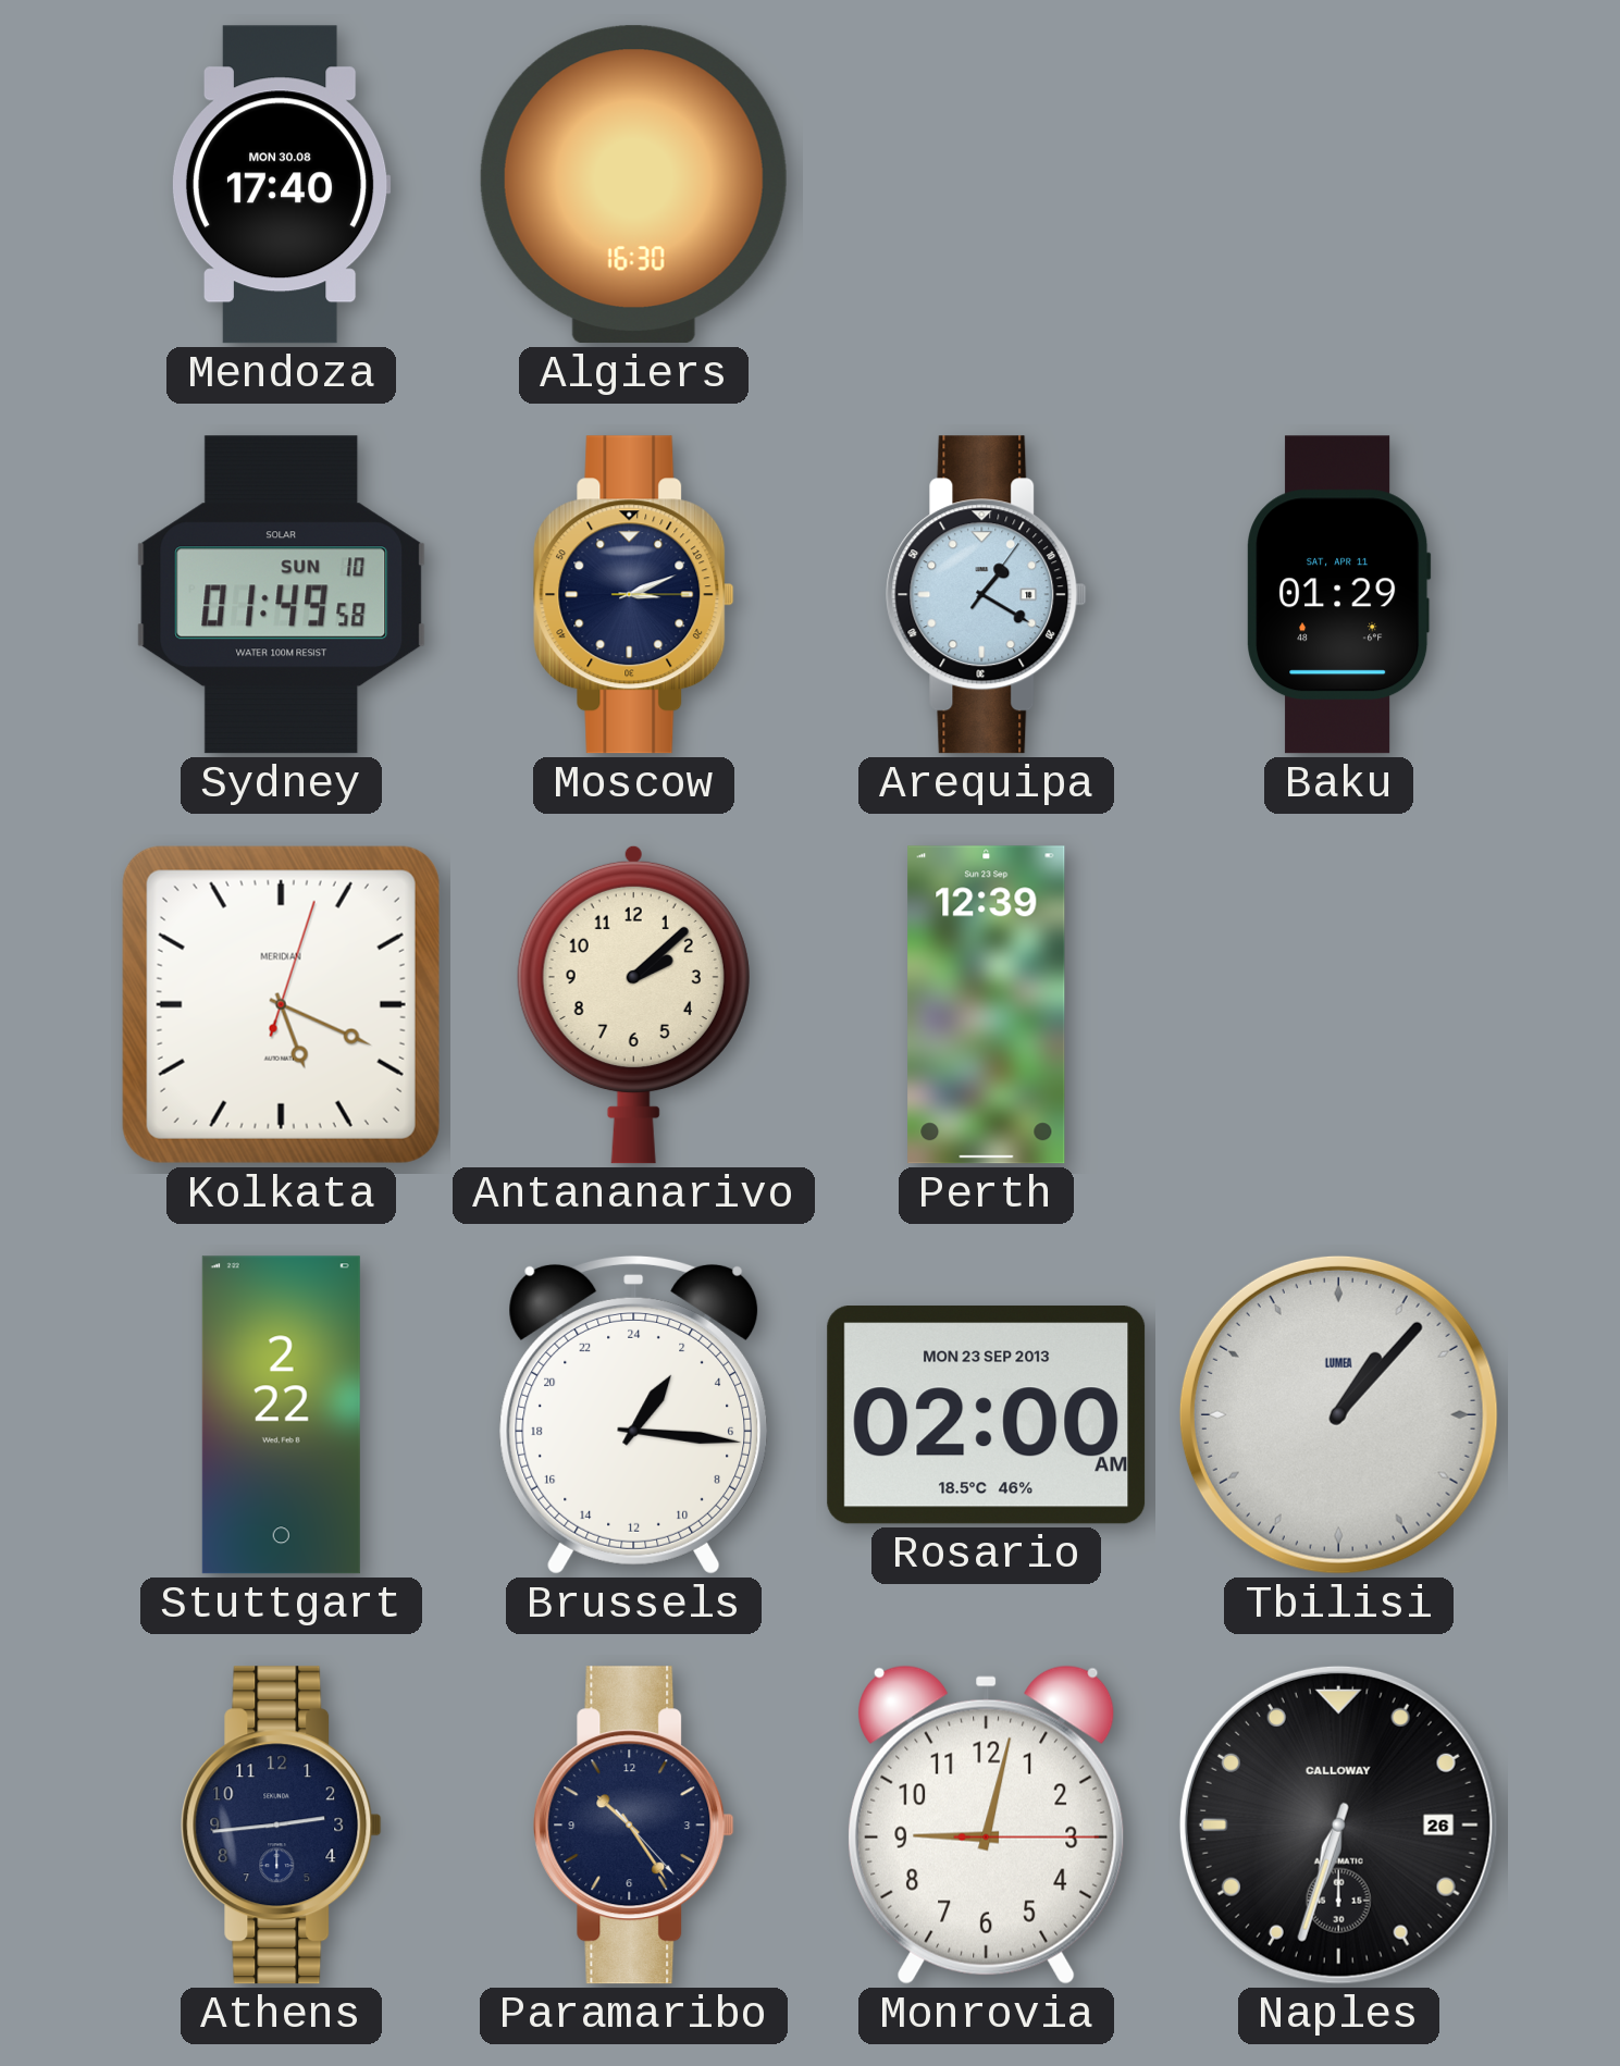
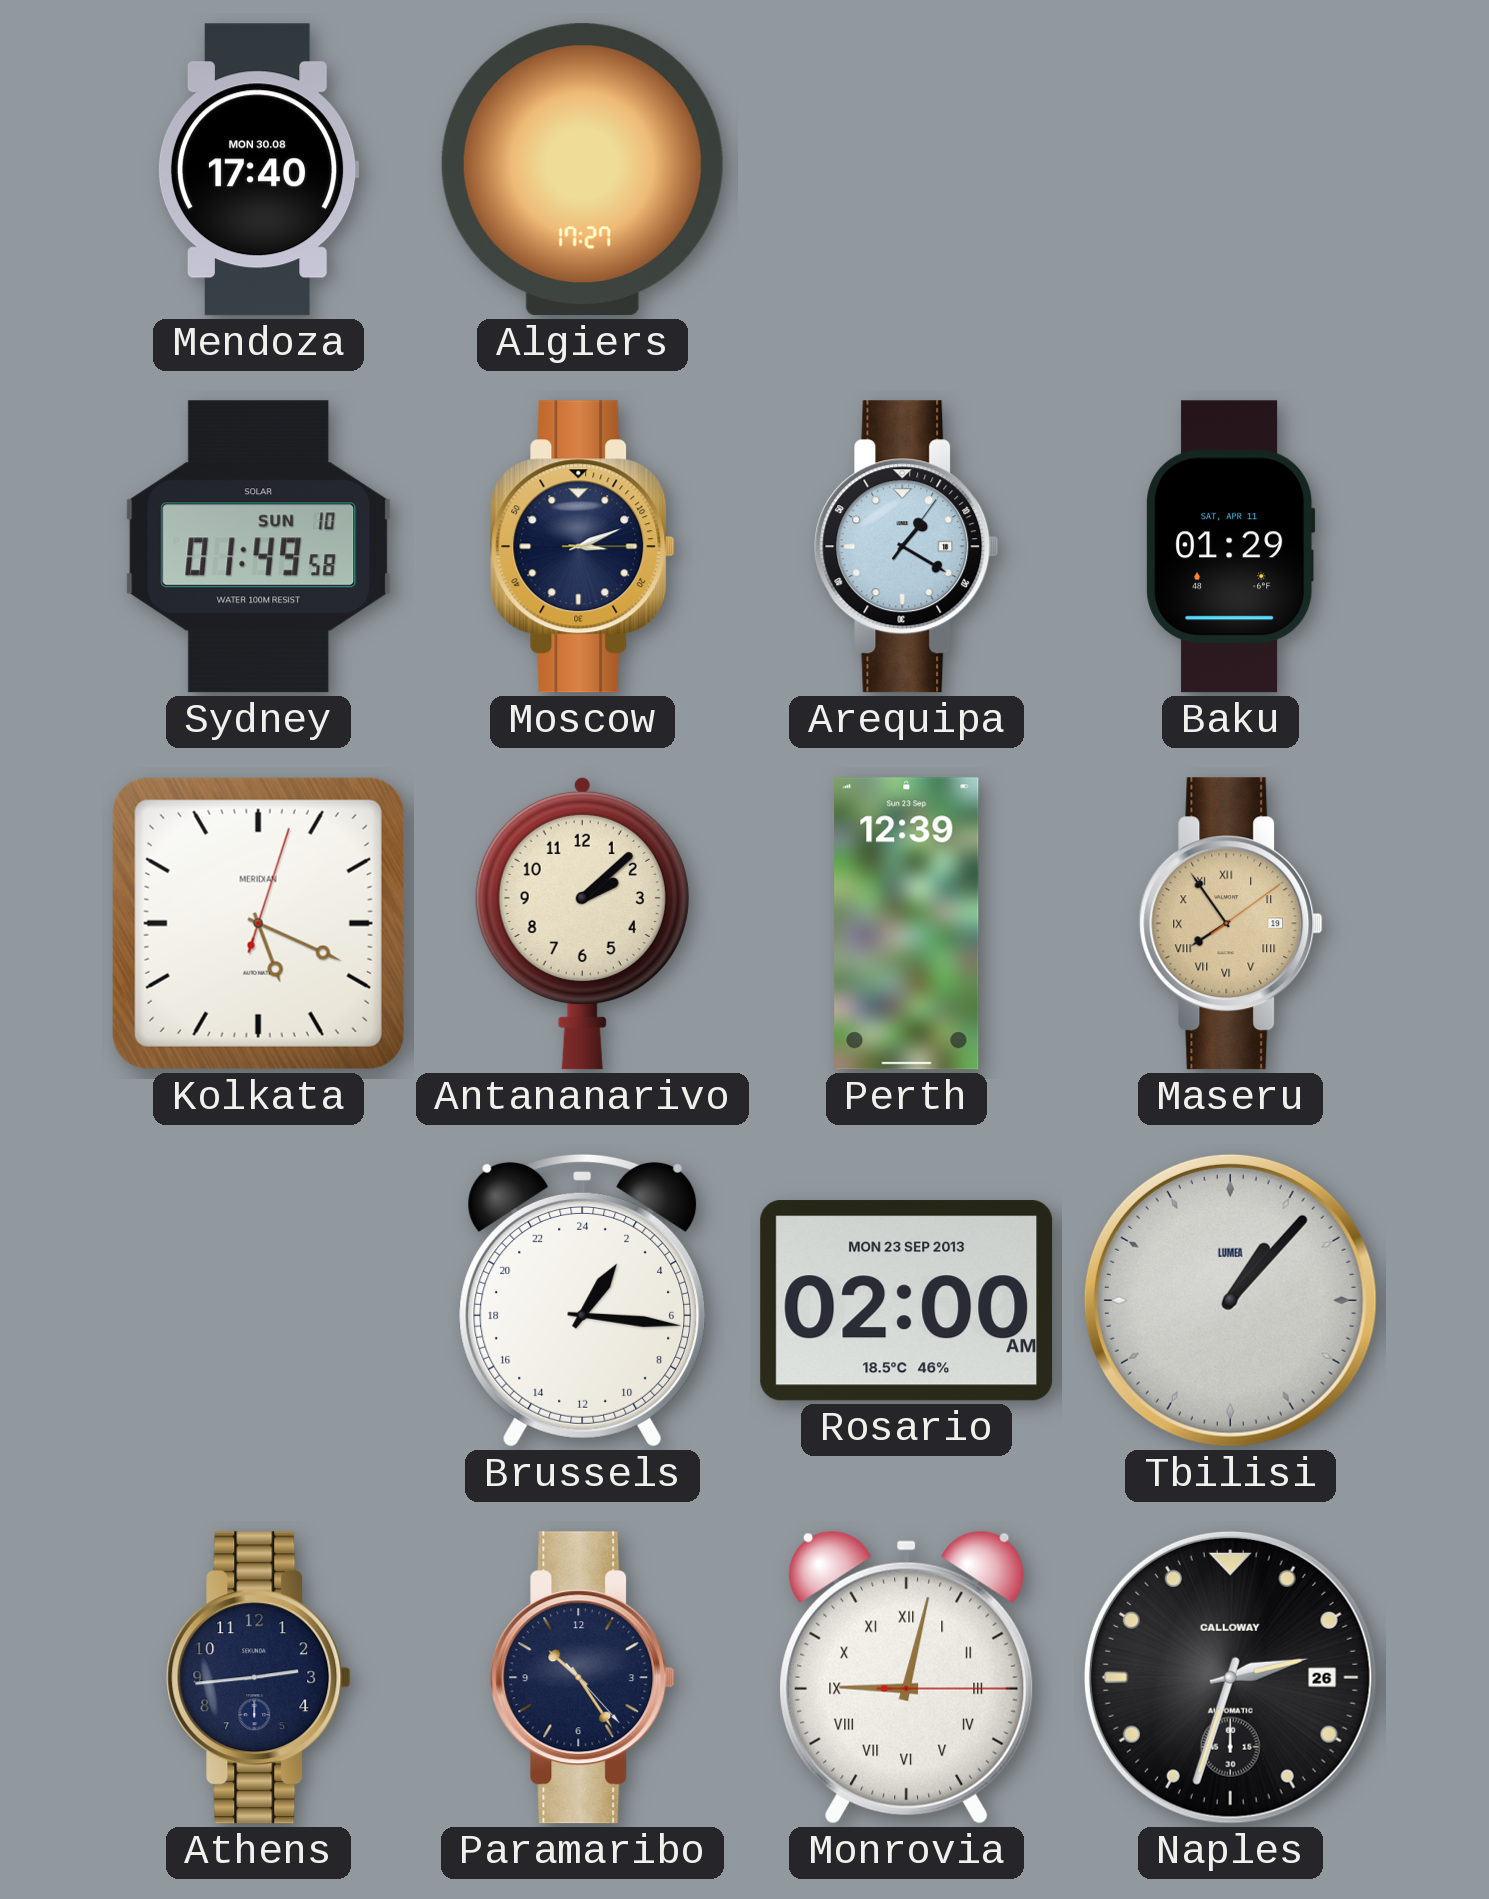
Algiers: 16:30 -> 17:27 (582, 170)
Maseru: none -> 7:54 (1231, 924)
Stuttgart: 2:22 -> none (281, 1415)
Monrovia numerals: Arabic -> Roman (907, 1677)
Naples: 6:33 -> 2:33 (1230, 1677)
